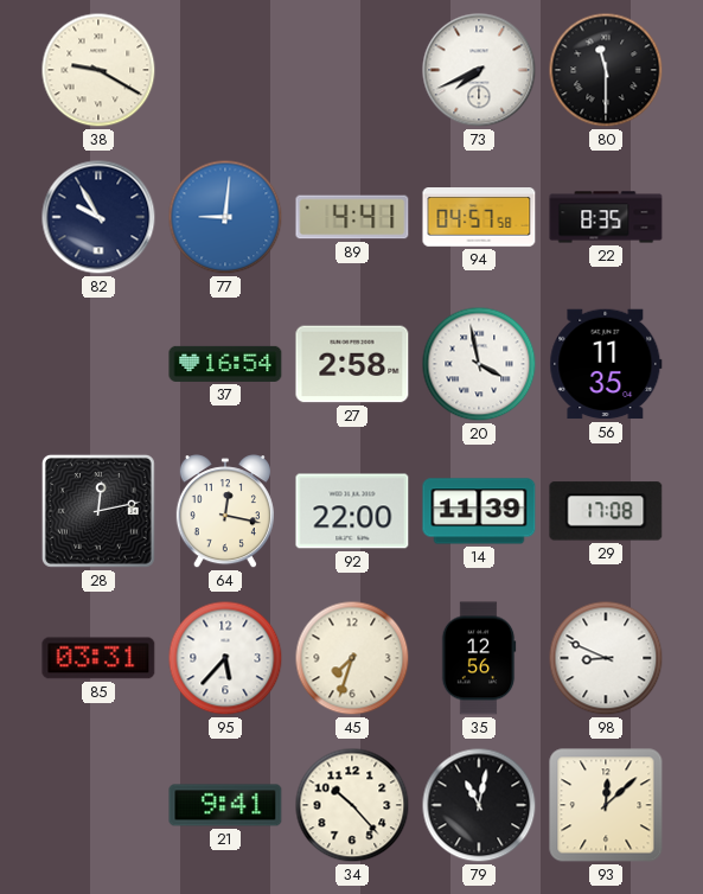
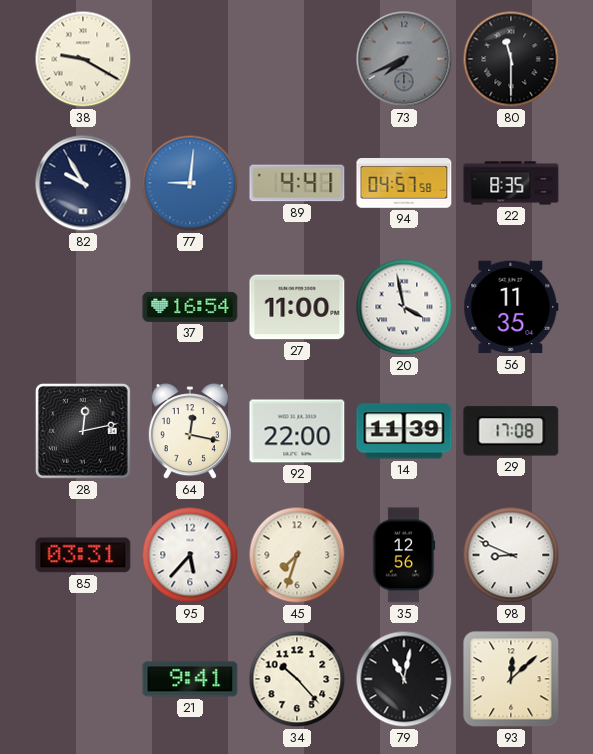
73 dial: white -> grey (404, 59)
27: 2:58 -> 11:00 (297, 307)
